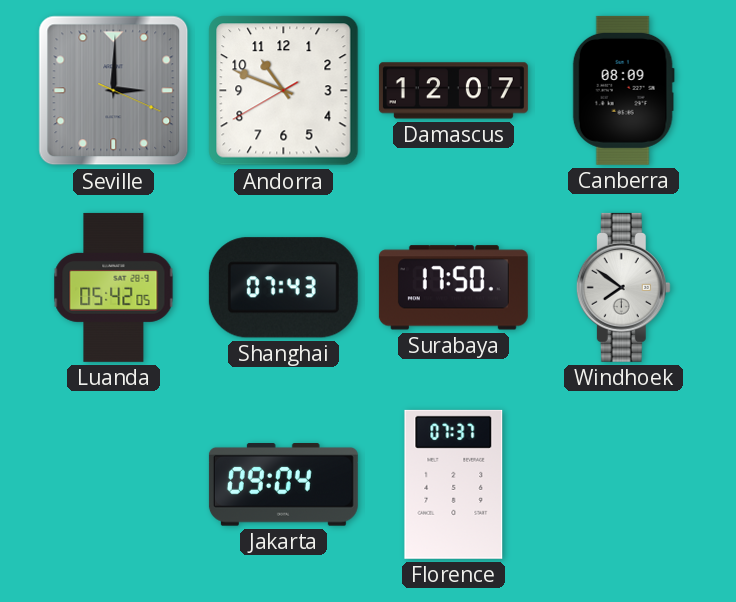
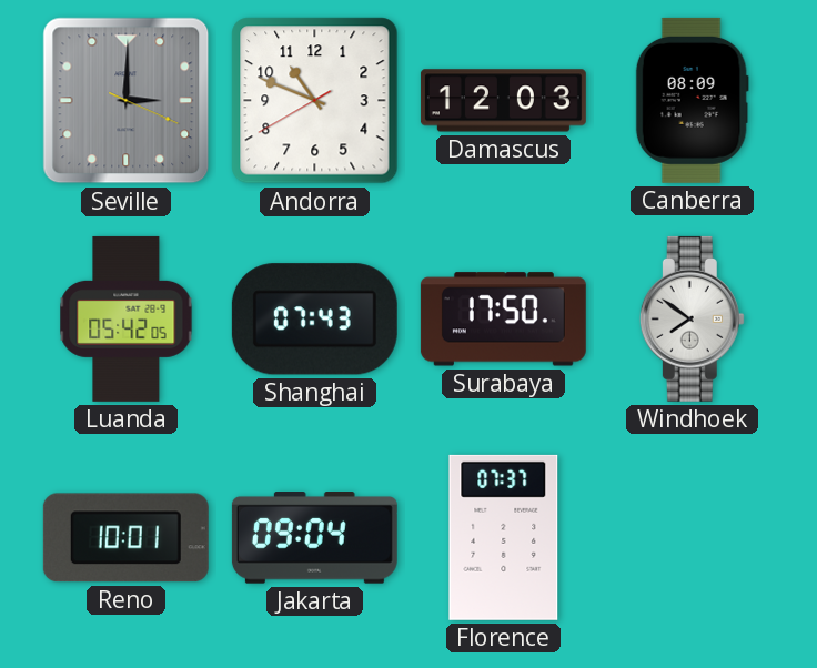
Damascus: 12:07 -> 12:03 (503, 101)
Reno: none -> 10:01 (125, 538)
